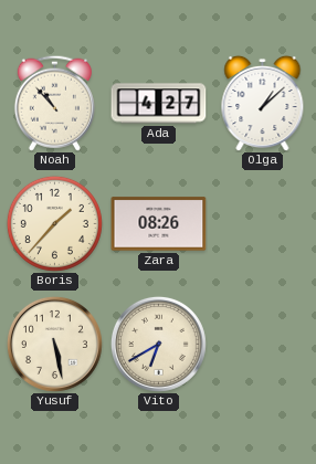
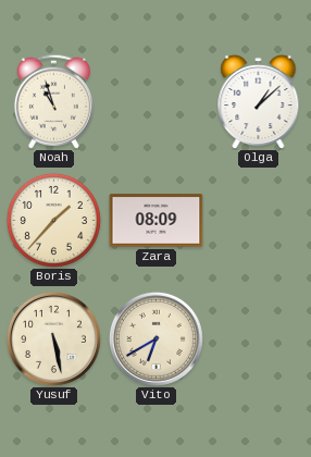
Noah: 10:53 -> 10:57 (53, 101)
Ada: 4:27 -> none (159, 104)
Zara: 08:26 -> 08:09 (157, 221)
